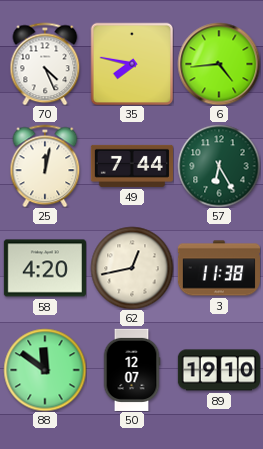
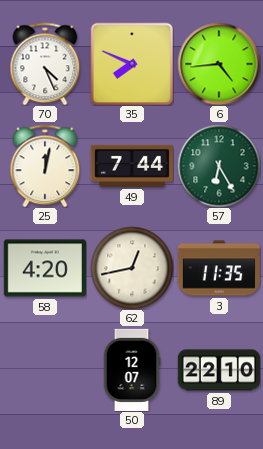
35: 7:47 -> 7:49 (132, 64)
3: 11:38 -> 11:35 (219, 268)
88: 11:51 -> none (45, 370)
89: 19:10 -> 22:10 (219, 370)
